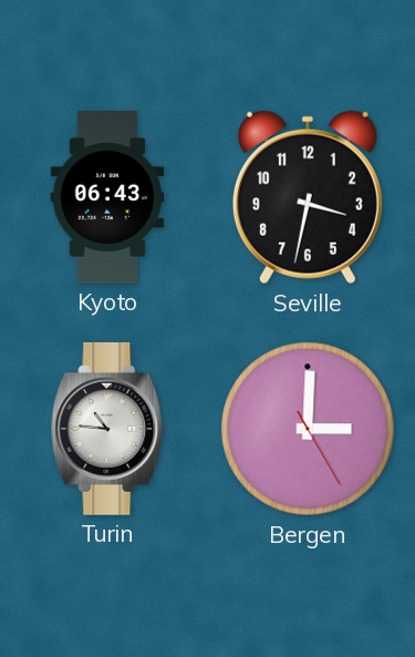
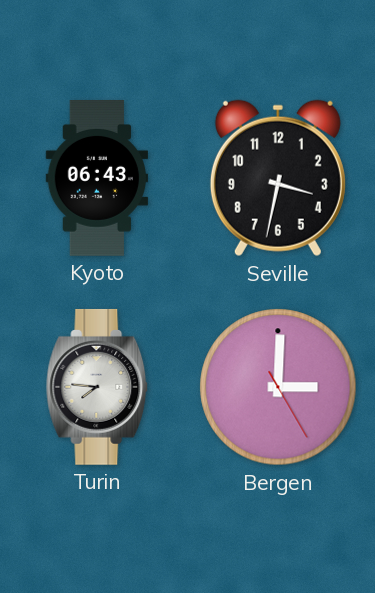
Turin: 10:46 -> 7:46 (98, 387)
